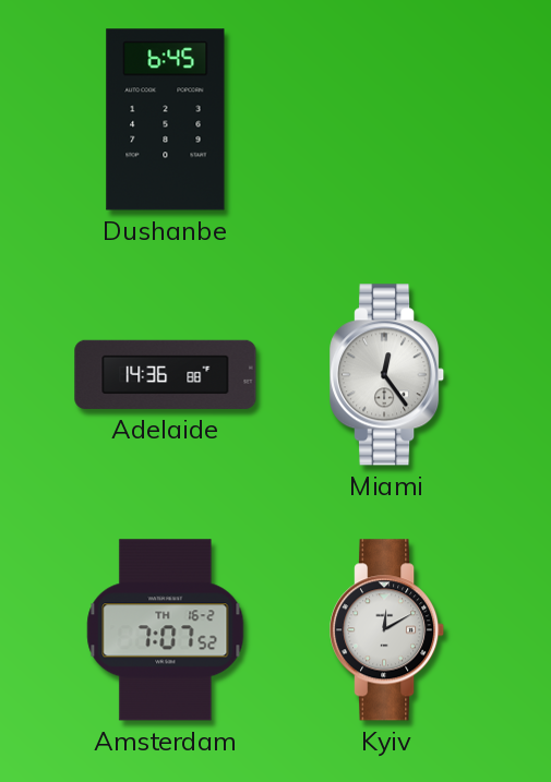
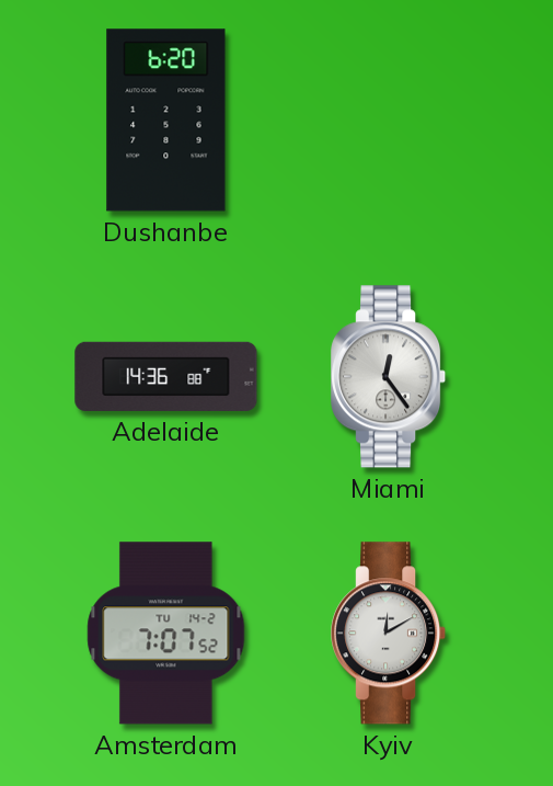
Dushanbe: 6:45 -> 6:20 (166, 121)
Amsterdam date: TH 16-2 -> TU 14-2 (166, 634)
